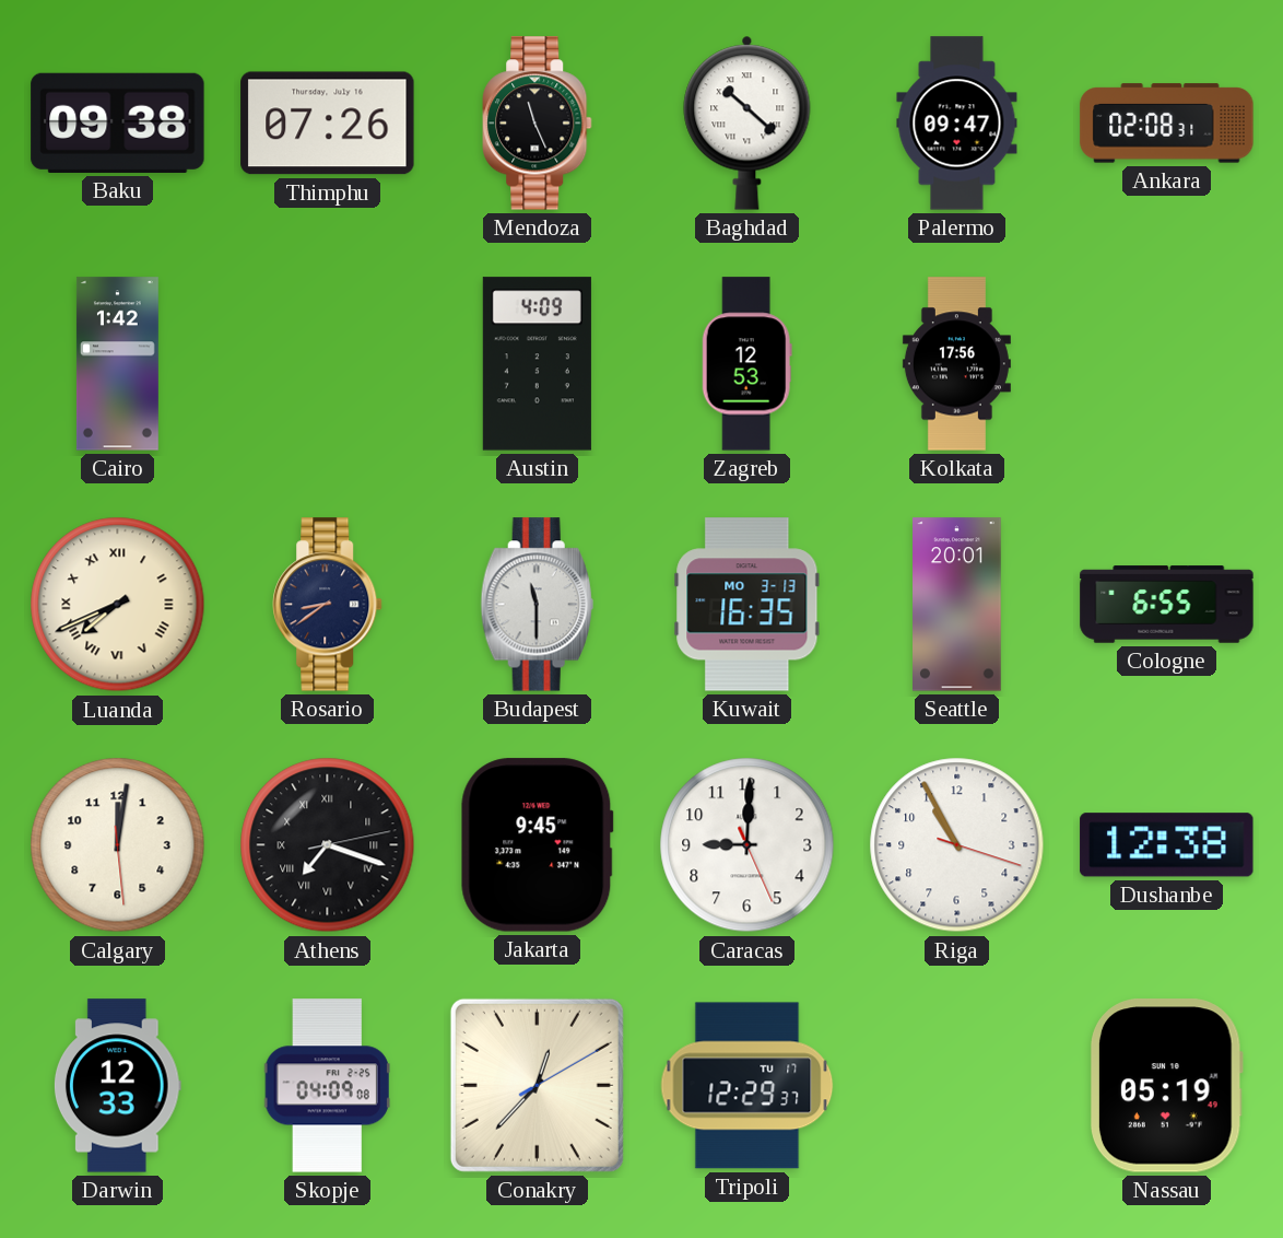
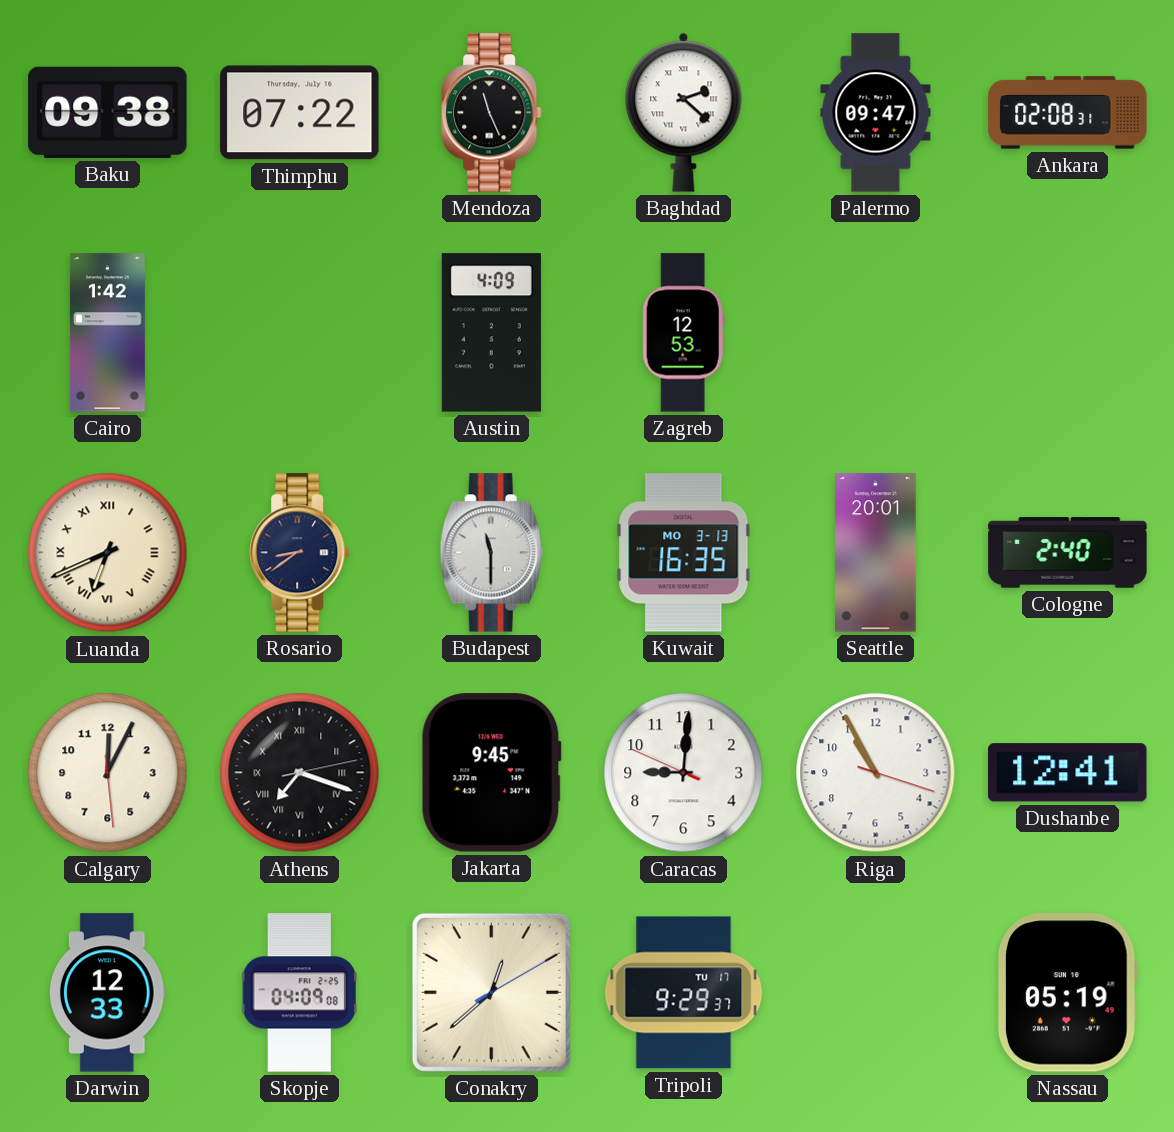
Thimphu: 07:26 -> 07:22 (300, 113)
Baghdad: 10:22 -> 2:22 (684, 112)
Kolkata: 17:56 -> none (956, 364)
Luanda: 7:41 -> 6:41 (108, 553)
Cologne: 6:55 -> 2:40 (1068, 553)
Calgary: 12:01 -> 12:04 (108, 773)
Caracas: 9:00:26 -> 9:00:49 (684, 773)
Dushanbe: 12:38 -> 12:41 (1068, 773)
Conakry: 12:37 -> 12:38 (491, 992)
Tripoli: 12:29 -> 9:29 (684, 993)
